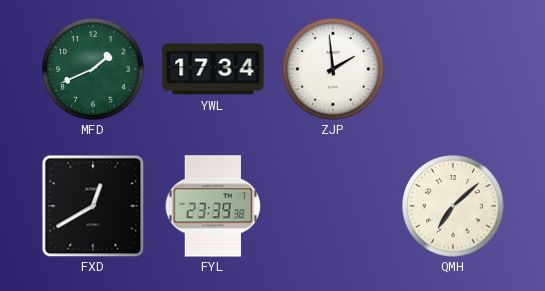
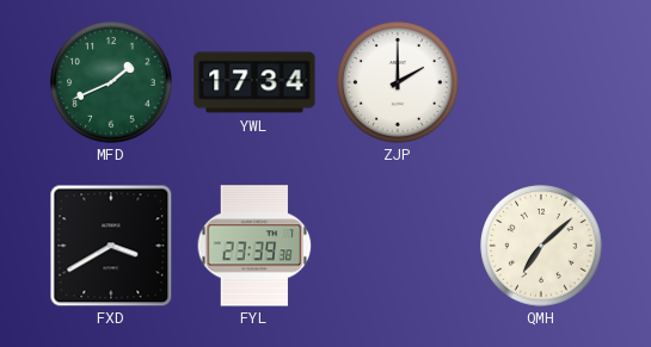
ZJP: 1:59 -> 2:00 (398, 82)
FXD: 12:40 -> 3:40 (111, 246)
